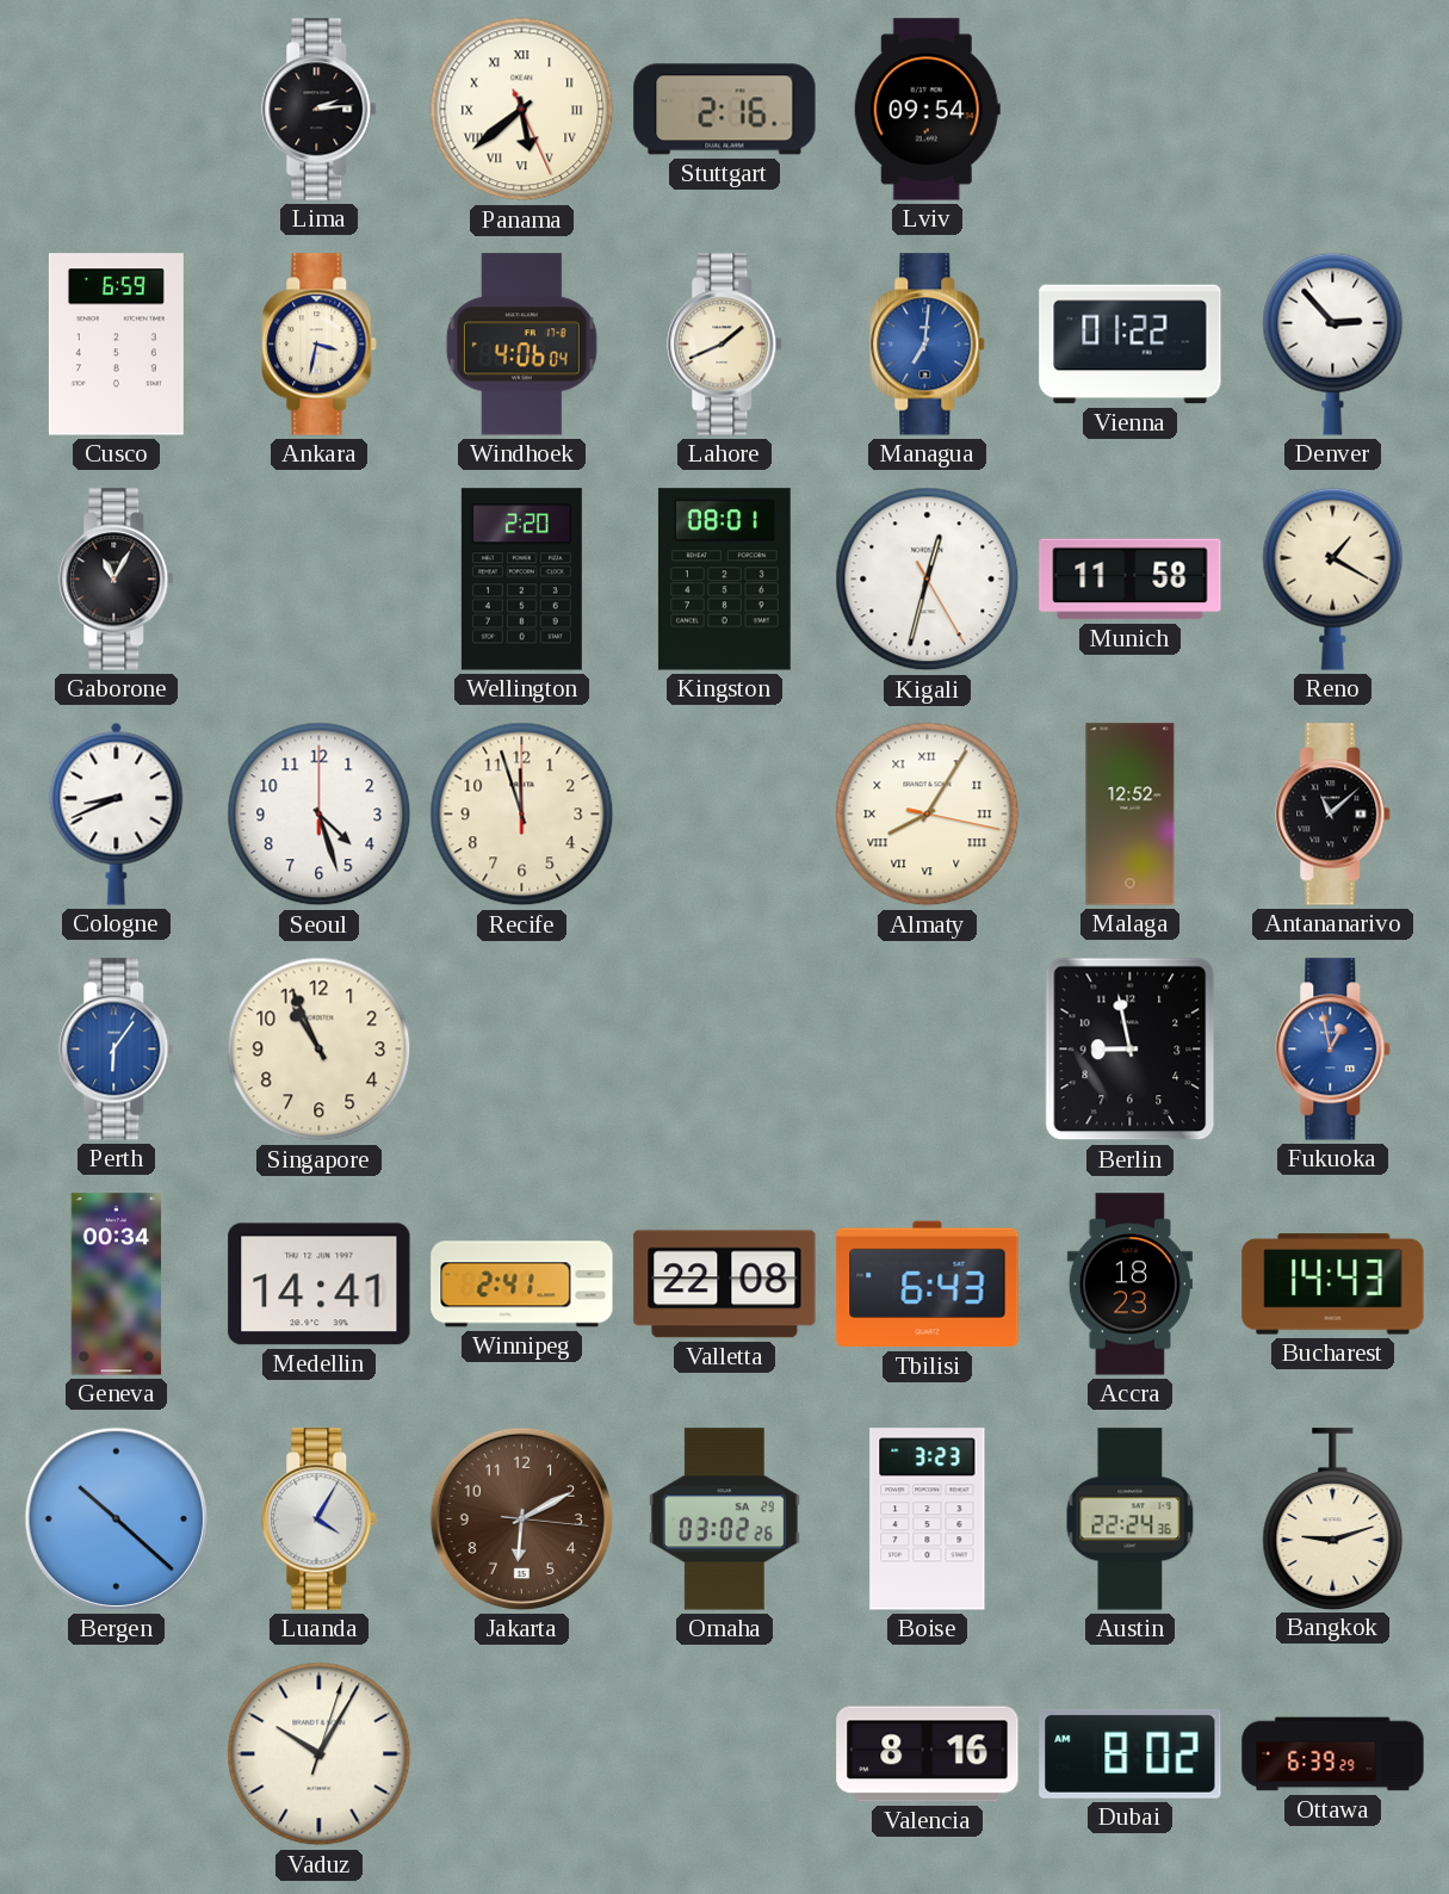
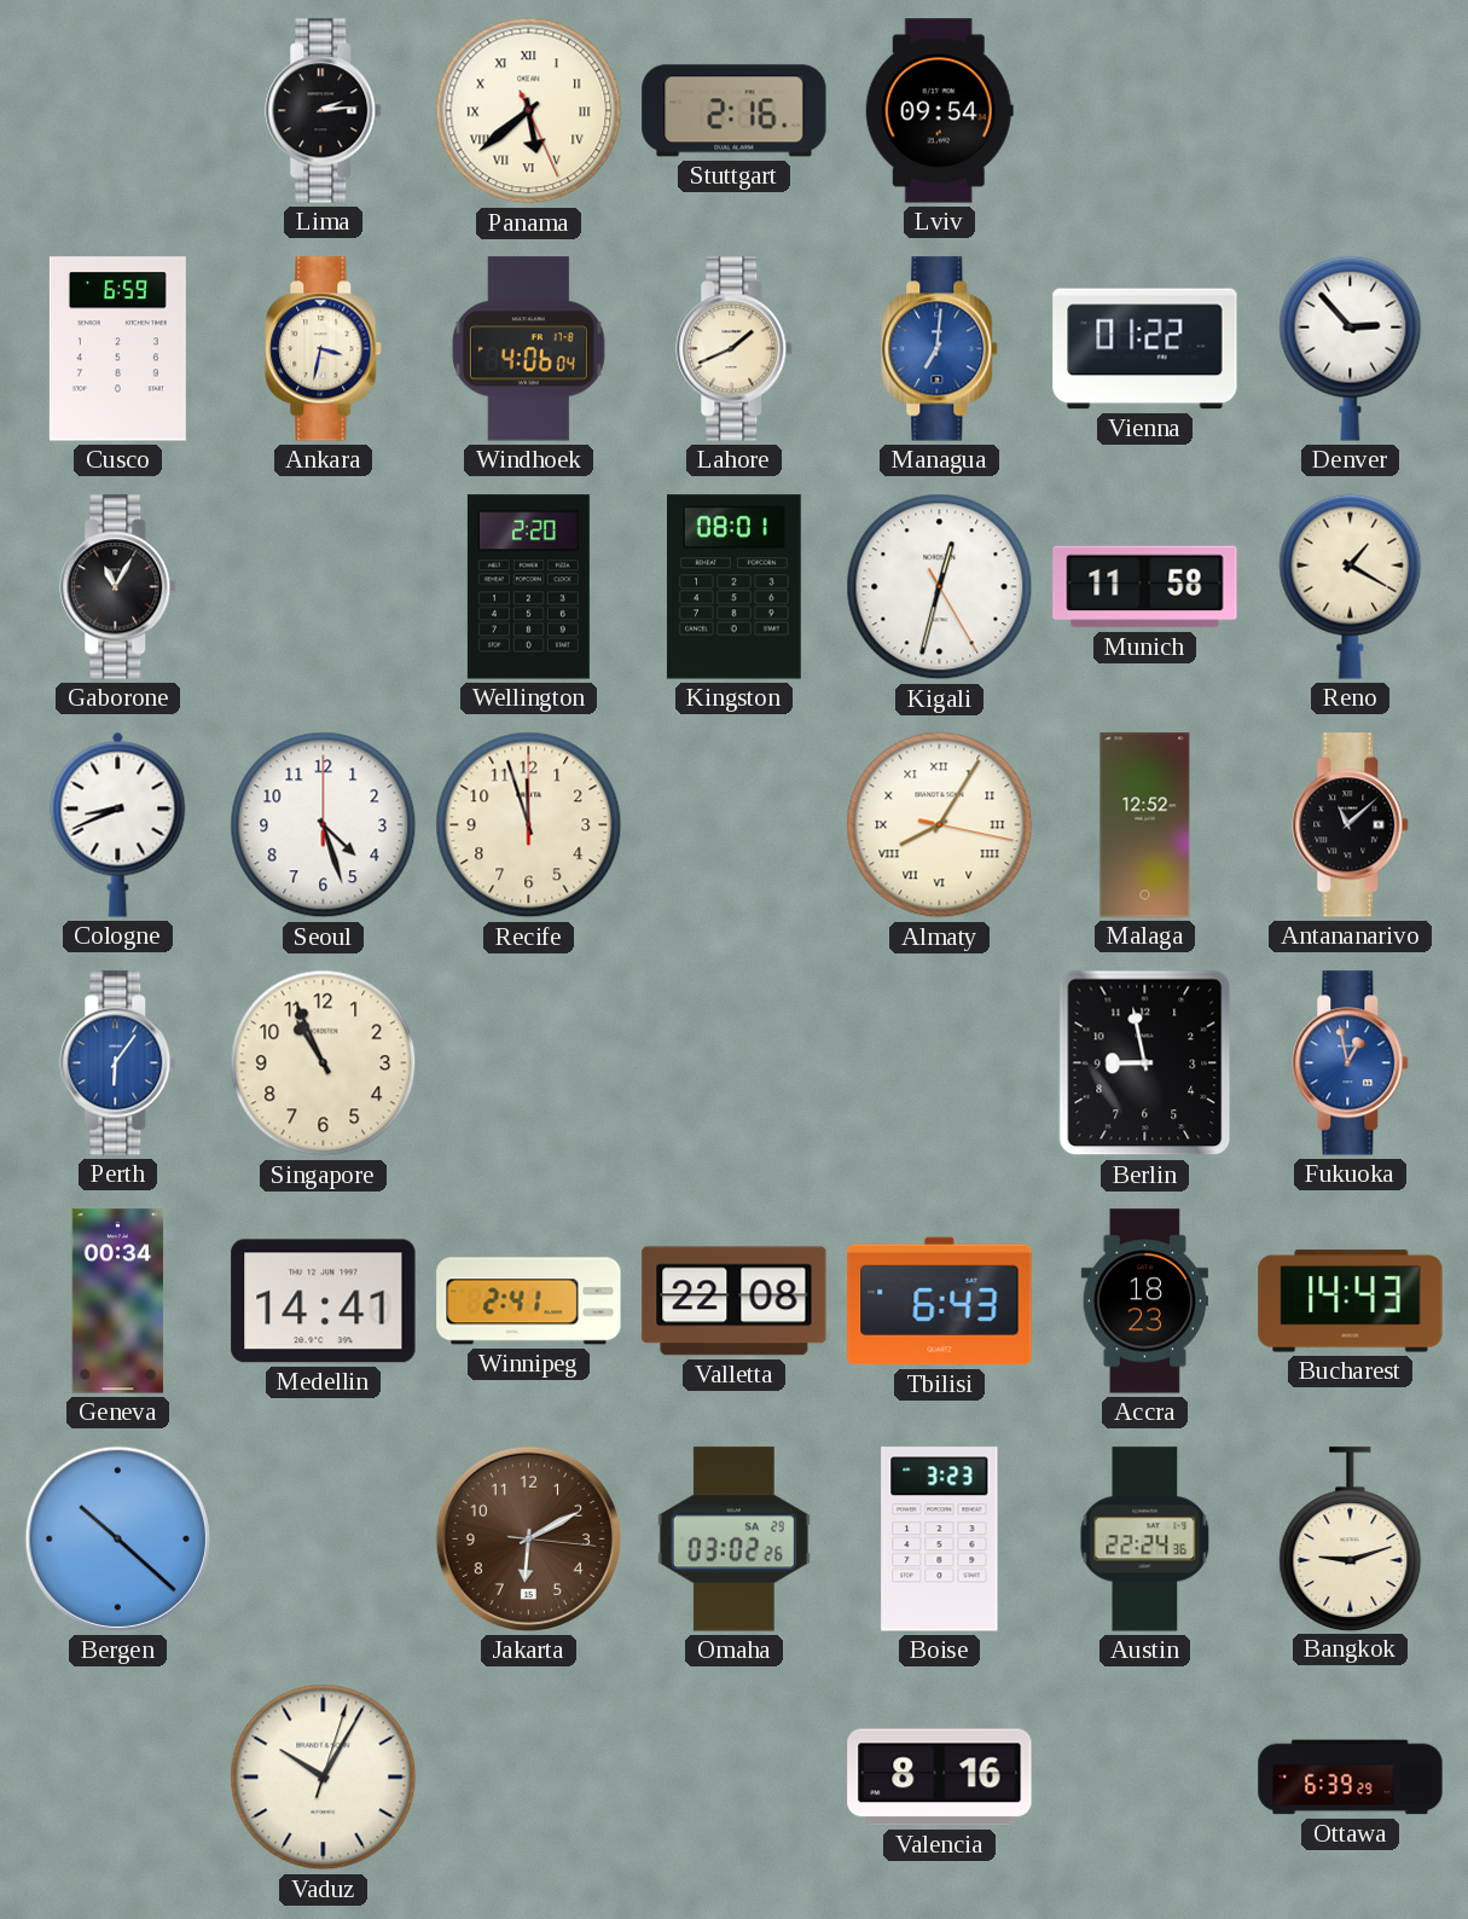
Luanda: 4:05 -> none (320, 1519)
Dubai: 8:02 -> none (1131, 1753)
